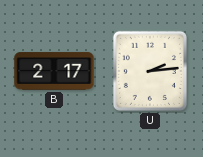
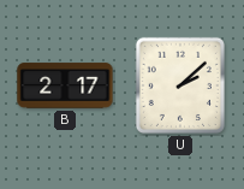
U: 2:14 -> 2:08 (180, 85)
